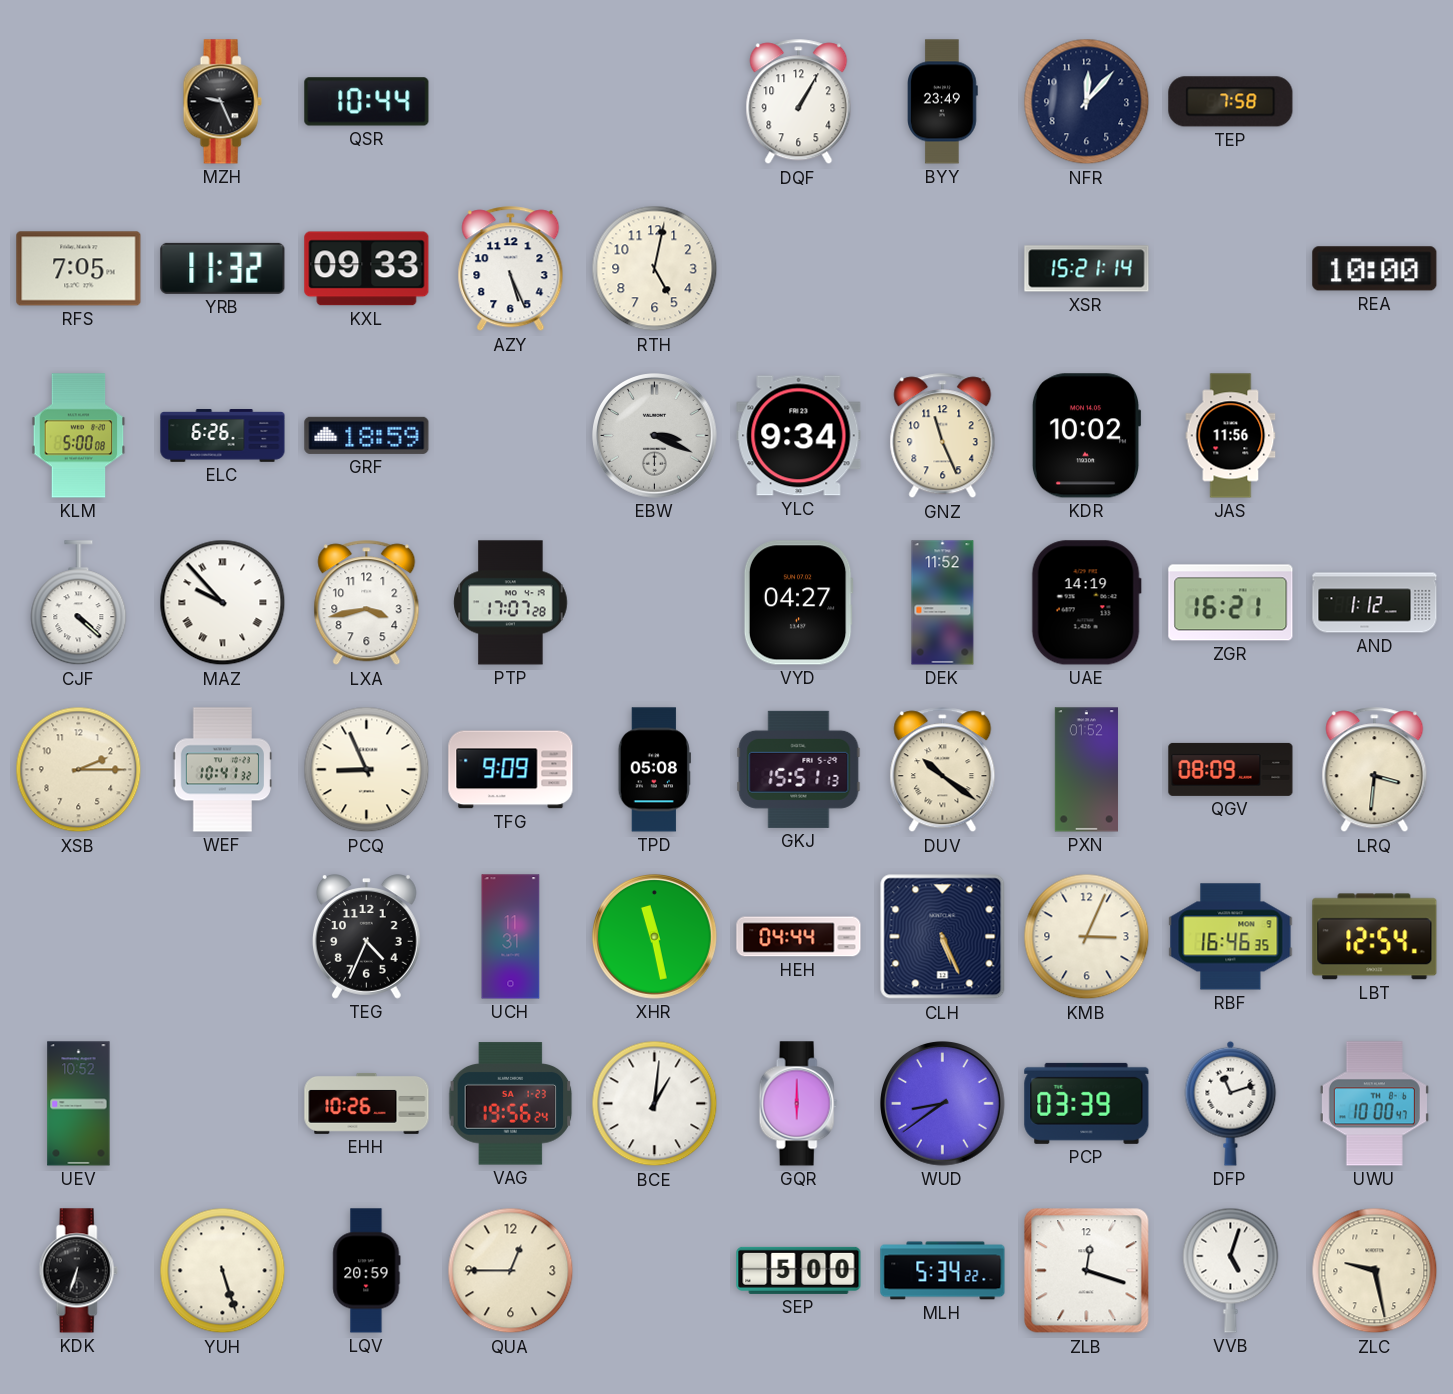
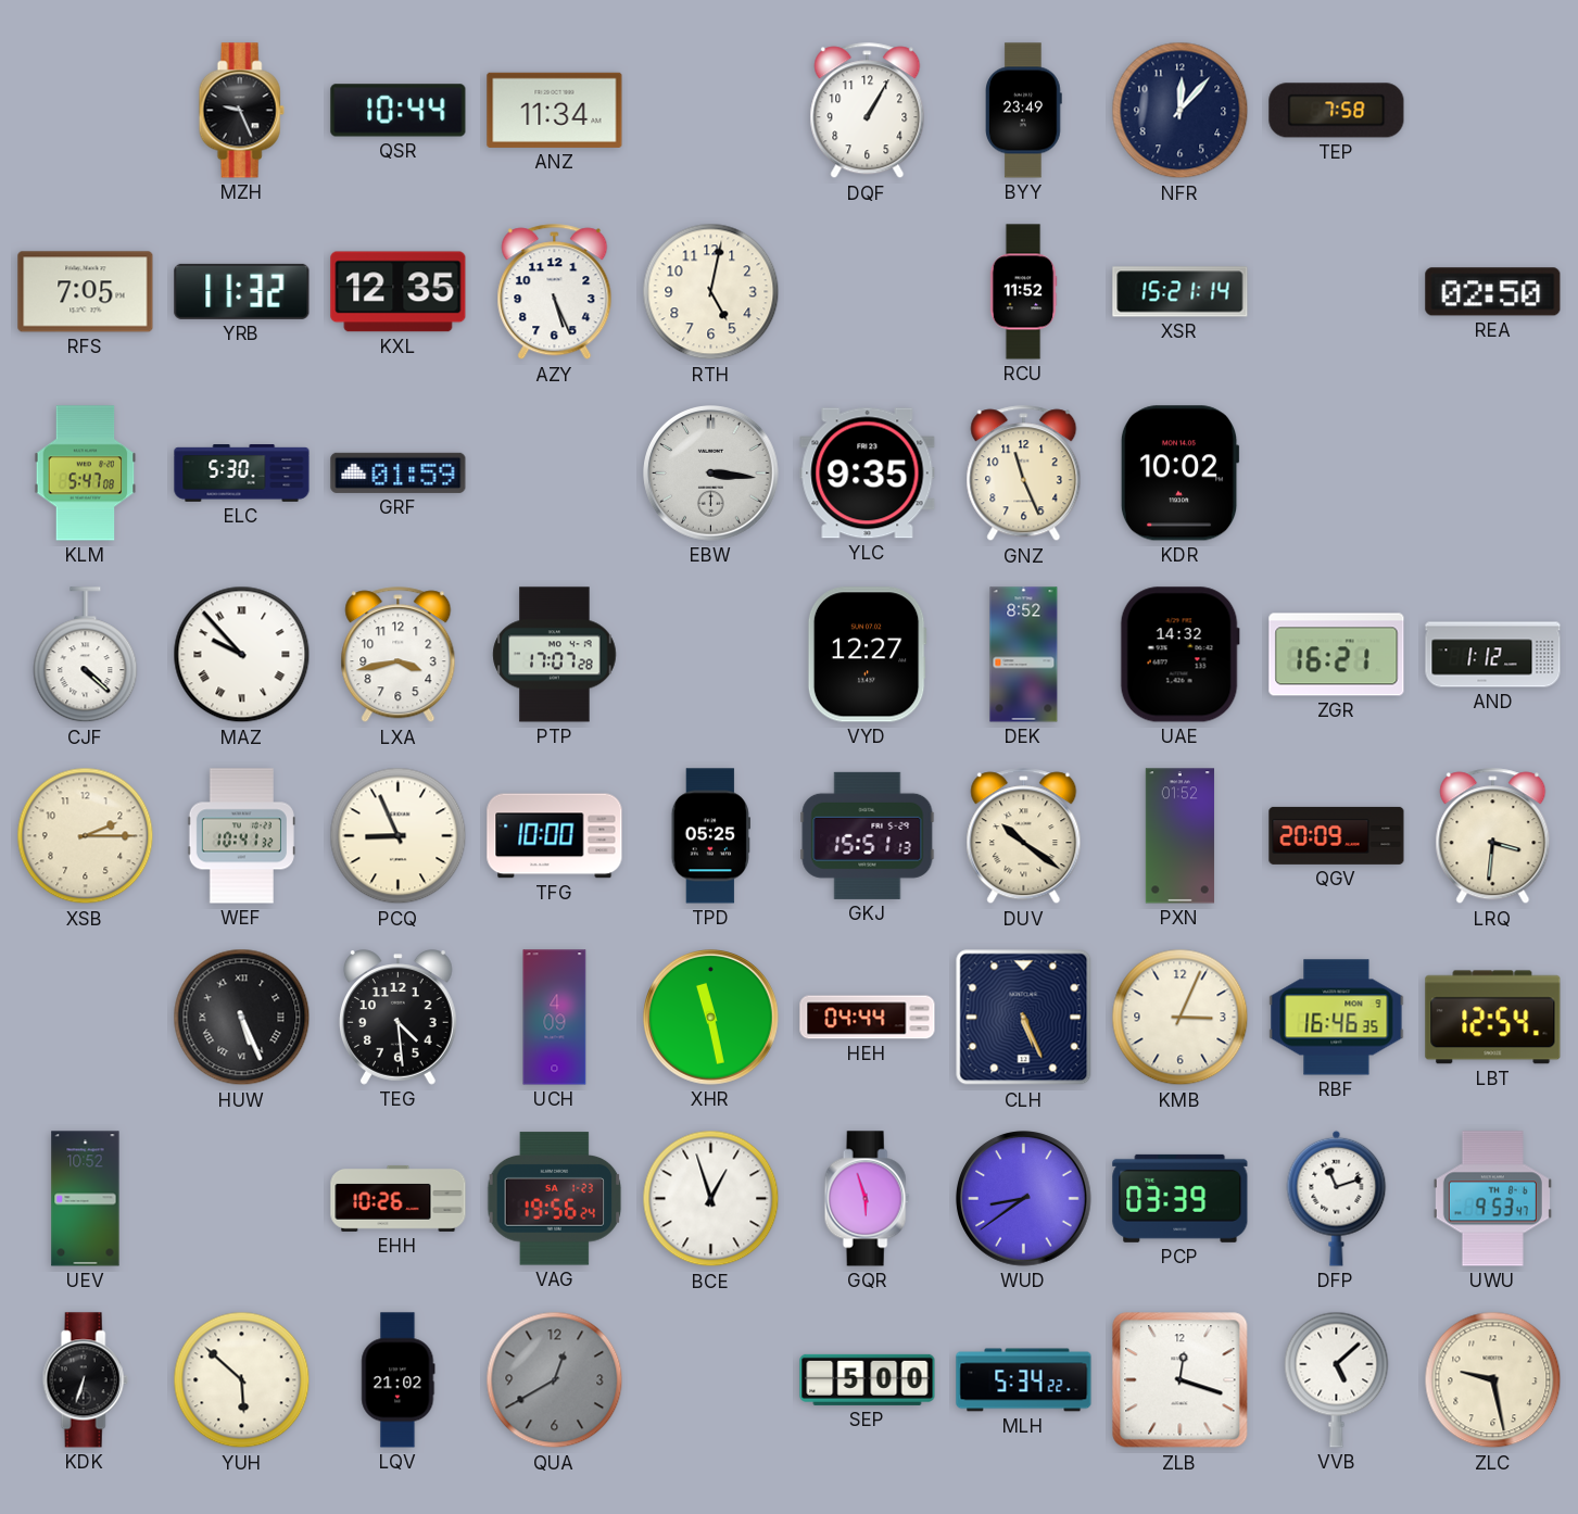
ANZ: none -> 11:34 (555, 110)
KXL: 09:33 -> 12:35 (399, 292)
RCU: none -> 11:52 (1023, 292)
REA: 10:00 -> 02:50 (1493, 292)
KLM: 5:00 -> 5:47 (86, 474)
ELC: 6:26 -> 5:30 (242, 474)
GRF: 18:59 -> 01:59 (399, 472)
EBW: 3:19 -> 3:16 (711, 474)
YLC: 9:34 -> 9:35 (868, 474)
JAS: 11:56 -> none (1231, 436)
VYD: 04:27 -> 12:27 (867, 655)
DEK: 11:52 -> 8:52 (1024, 655)
UAE: 14:19 -> 14:32 (1179, 655)
TFG: 9:09 -> 10:00 (555, 836)
TPD: 05:08 -> 05:25 (710, 836)
QGV: 08:09 -> 20:09 (1337, 835)
HUW: none -> 5:26 (242, 1018)
TEG: 4:34 -> 4:29 (397, 1018)
UCH: 11:31 -> 4:09 (555, 1018)
BCE: 1:01 -> 12:57 (711, 1199)
GQR: 6:00 -> 5:57 (867, 1199)
UWU: 10:00 -> 9:53 (1492, 1199)
YUH: 5:27 -> 5:52 (242, 1380)
LQV: 20:59 -> 21:02 (399, 1380)
QUA: 12:45 -> 12:40 (555, 1380)
QUA dial: cream -> grey (555, 1380)
VVB: 5:03 -> 5:08 (1337, 1379)
